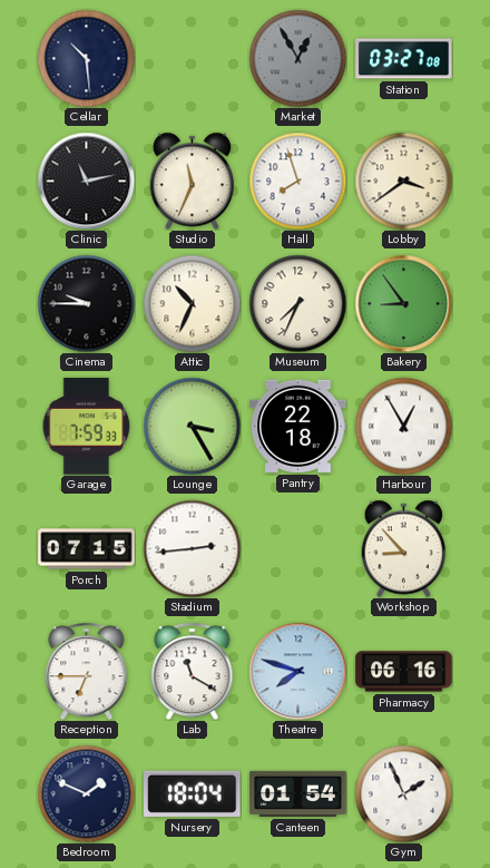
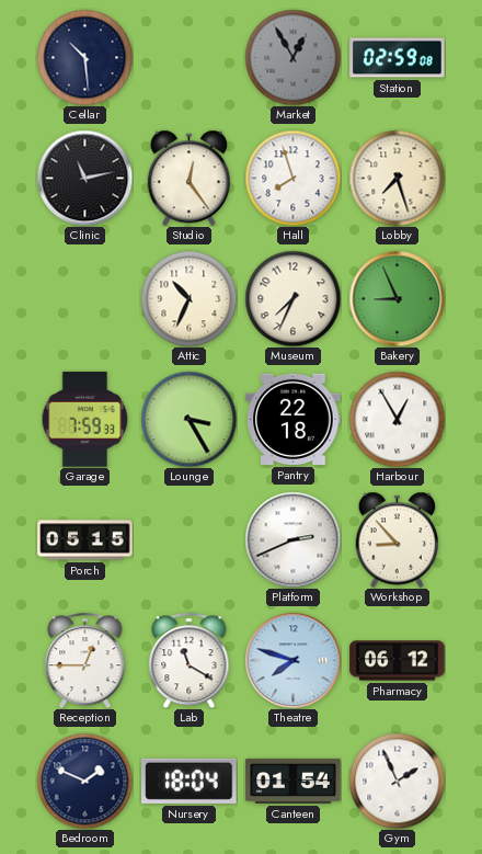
Station: 03:27 -> 02:59 (398, 58)
Studio: 11:34 -> 12:24 (190, 178)
Lobby: 3:39 -> 7:27 (397, 178)
Cinema: 9:45 -> none (86, 303)
Bakery: 8:54 -> 8:56 (397, 298)
Porch: 07:15 -> 05:15 (85, 540)
Stadium: 2:44 -> none (192, 548)
Platform: none -> 2:41 (292, 539)
Reception: 6:45 -> 12:45 (85, 660)
Pharmacy: 06:16 -> 06:12 (398, 661)
